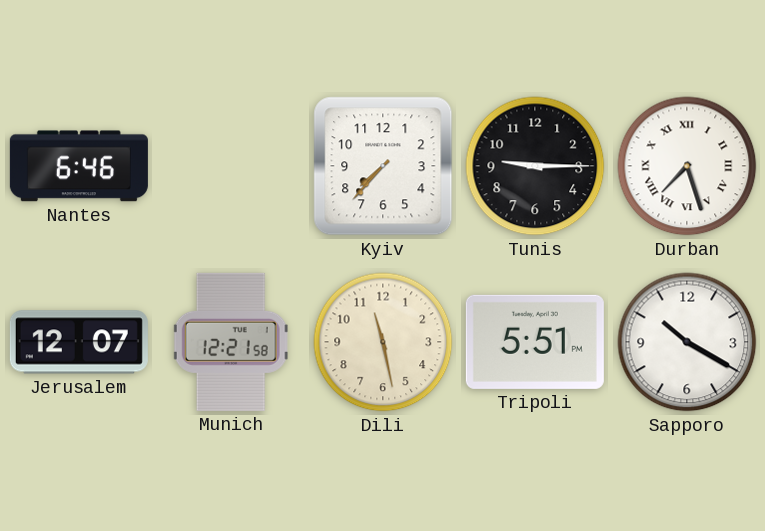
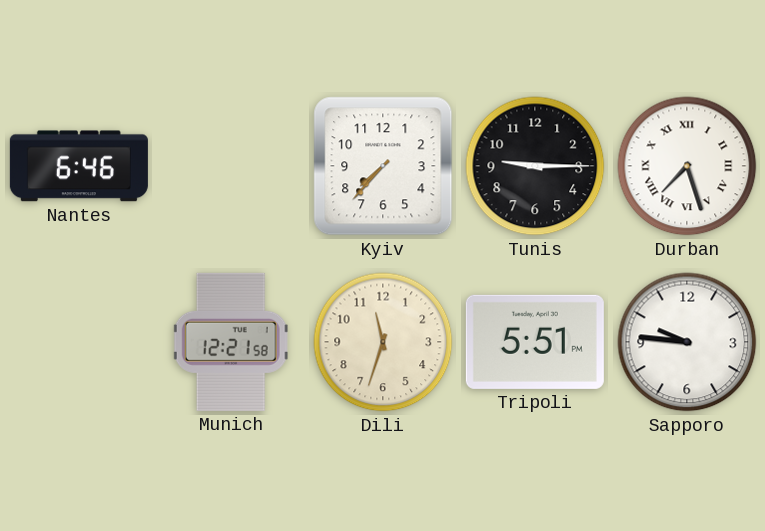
Jerusalem: 12:07 -> none (79, 342)
Dili: 11:28 -> 11:33 (383, 342)
Sapporo: 10:20 -> 9:46 (687, 342)
